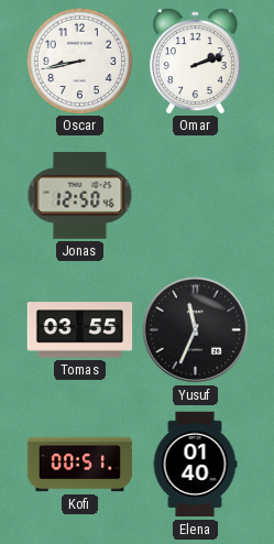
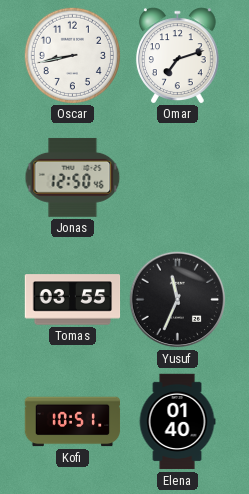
Omar: 2:12 -> 7:12 (177, 55)
Kofi: 00:51 -> 10:51 (73, 422)
